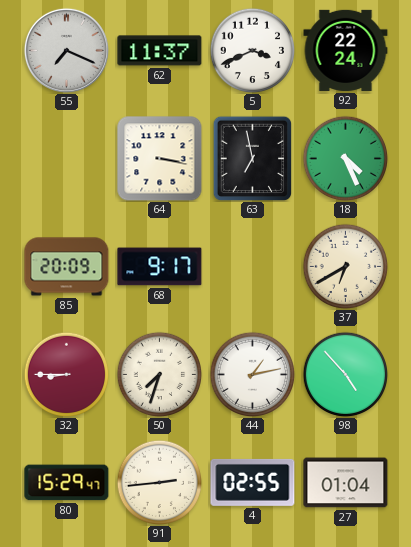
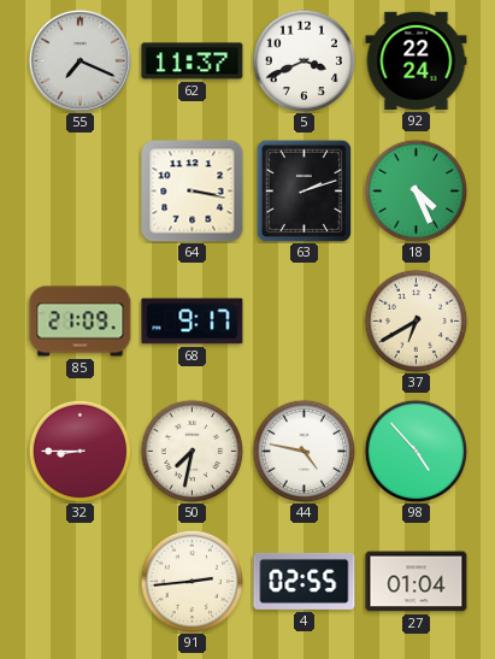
63: 6:58 -> 2:12 (305, 190)
85: 20:09 -> 21:09 (81, 322)
50: 7:33 -> 7:32 (191, 451)
44: 1:13 -> 4:47 (304, 451)
80: 15:29 -> none (67, 483)
